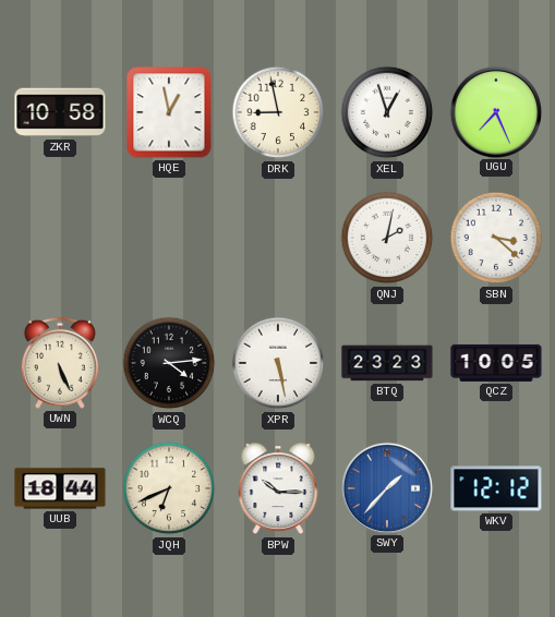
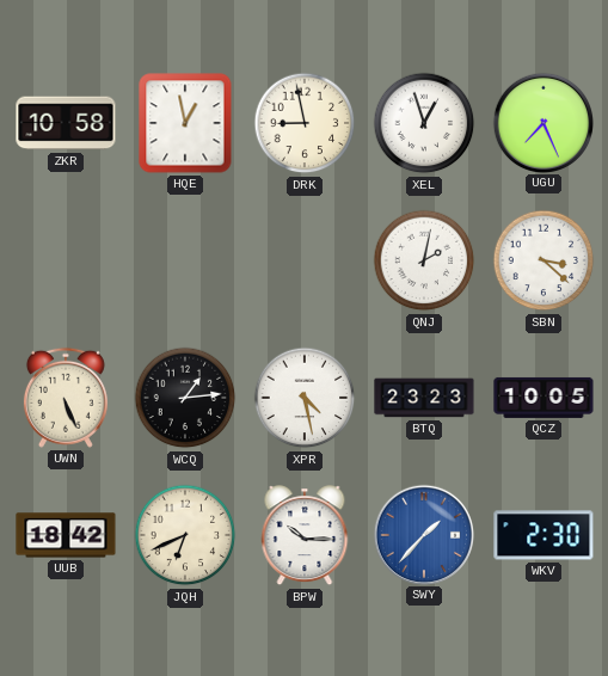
WCQ: 4:14 -> 1:14 (185, 398)
XPR: 5:28 -> 4:28 (305, 398)
UUB: 18:44 -> 18:42 (66, 535)
WKV: 12:12 -> 2:30 (543, 535)
